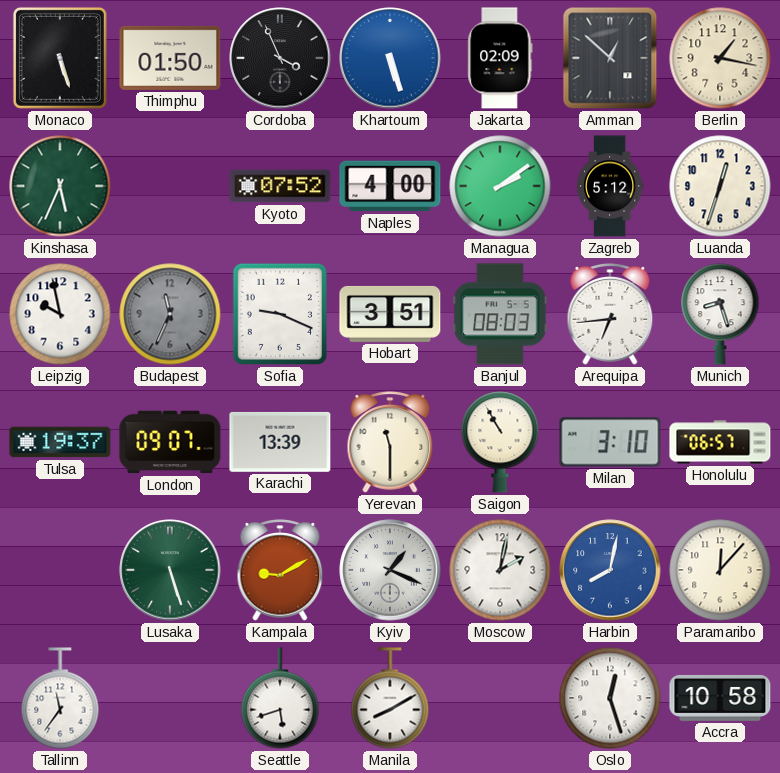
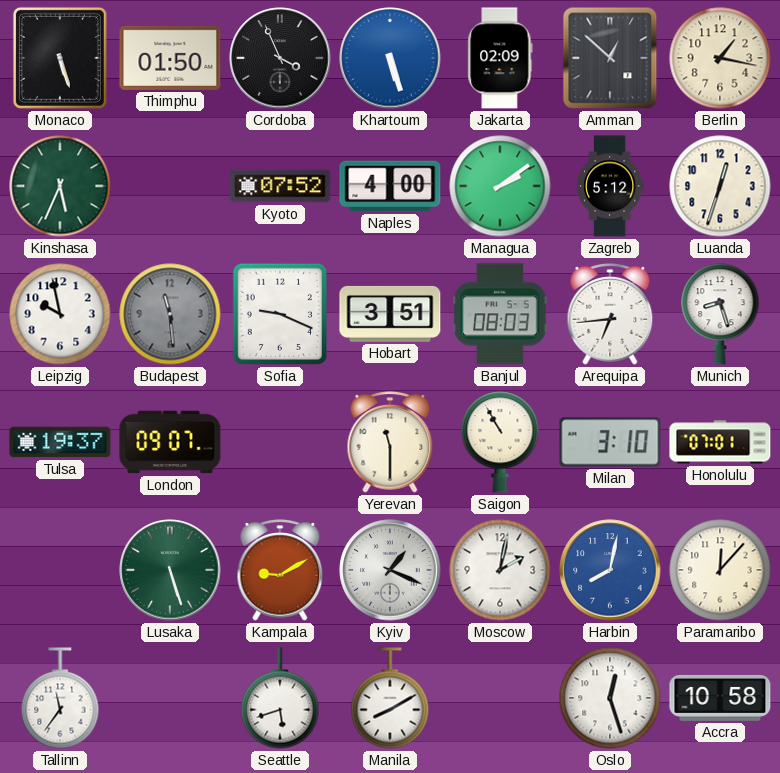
Budapest: 11:34 -> 11:29 (170, 314)
Karachi: 13:39 -> none (280, 442)
Honolulu: 06:57 -> 07:01 (720, 442)
